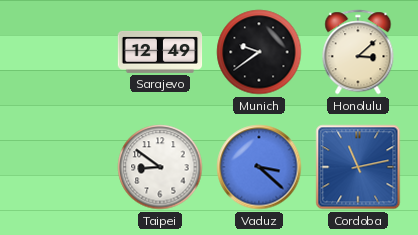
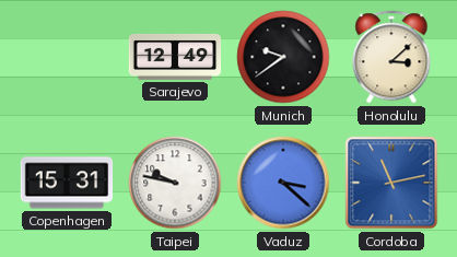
Copenhagen: none -> 15:31 (67, 183)
Taipei: 8:51 -> 9:47 (175, 183)
